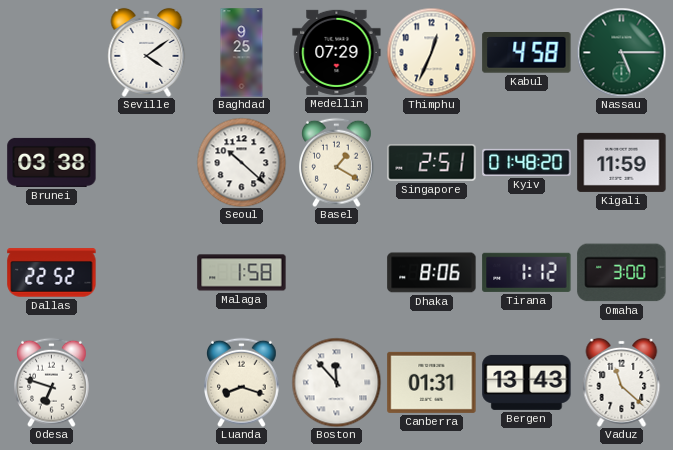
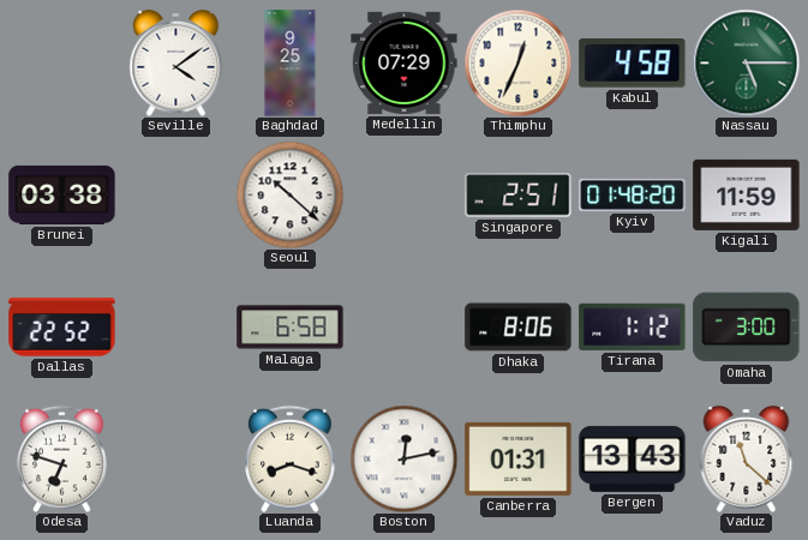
Basel: 1:20 -> none (337, 162)
Malaga: 1:58 -> 6:58 (291, 328)
Boston: 11:53 -> 12:13 (403, 458)
